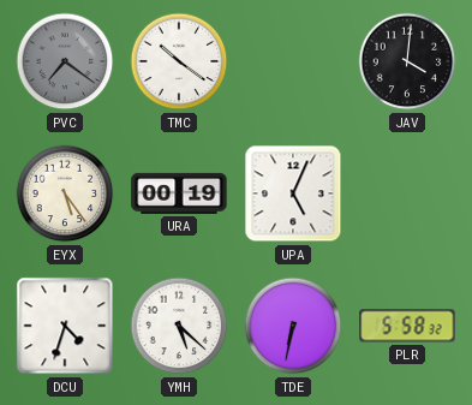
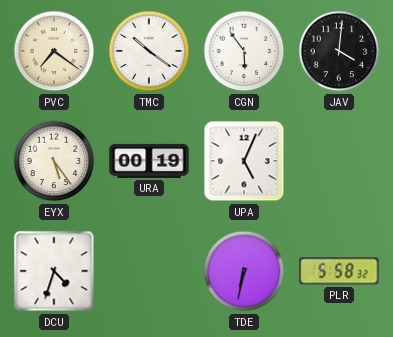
PVC dial: grey -> cream (54, 51)
CGN: none -> 5:54 (244, 51)
YMH: 5:22 -> none (179, 326)
